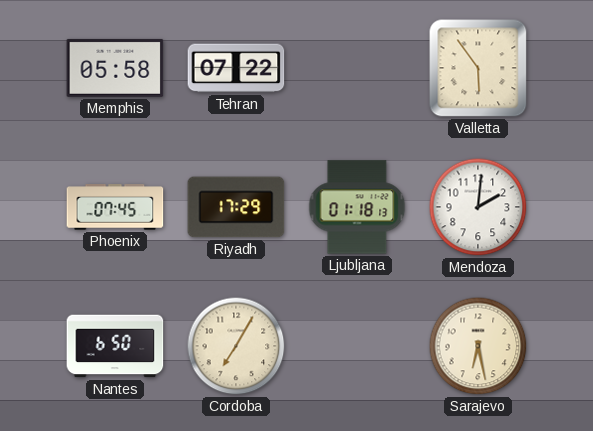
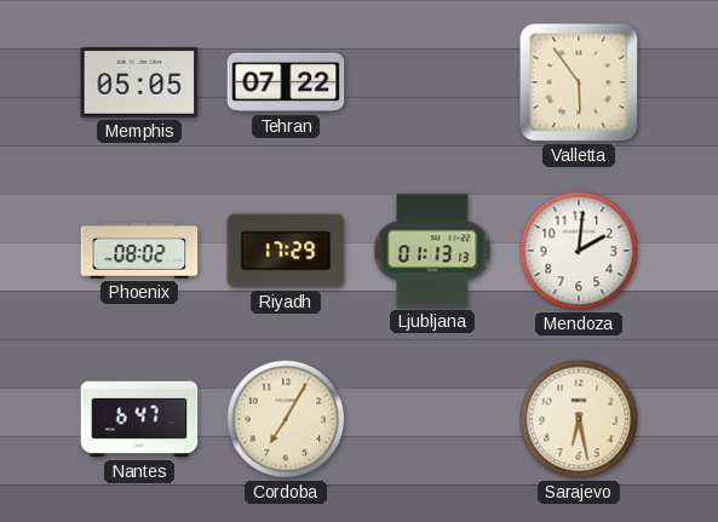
Memphis: 05:58 -> 05:05 (139, 82)
Phoenix: 07:45 -> 08:02 (139, 251)
Ljubljana: 01:18 -> 01:13 (432, 251)
Nantes: 6:50 -> 6:47 (139, 419)
